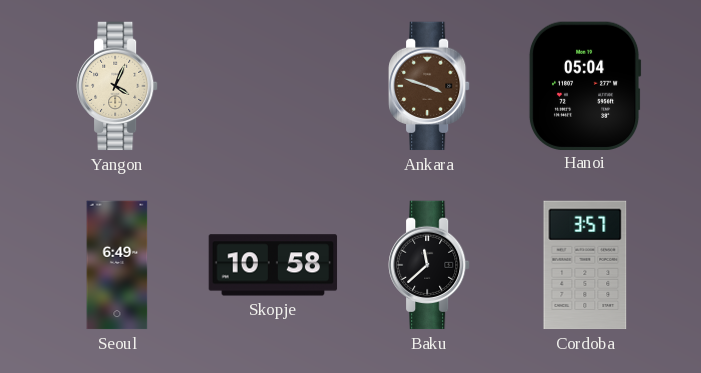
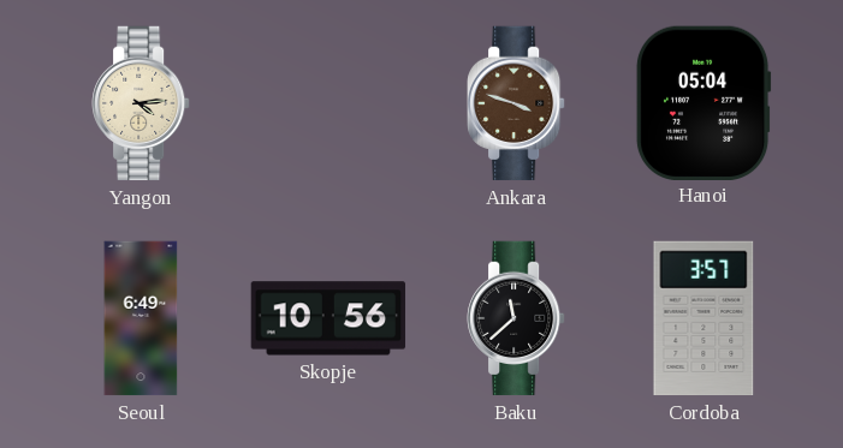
Yangon: 4:04 -> 4:14 (142, 103)
Skopje: 10:58 -> 10:56 (328, 318)
